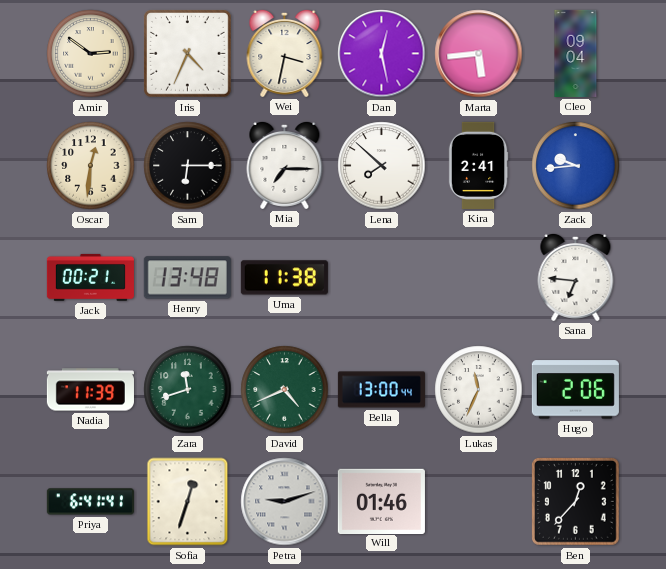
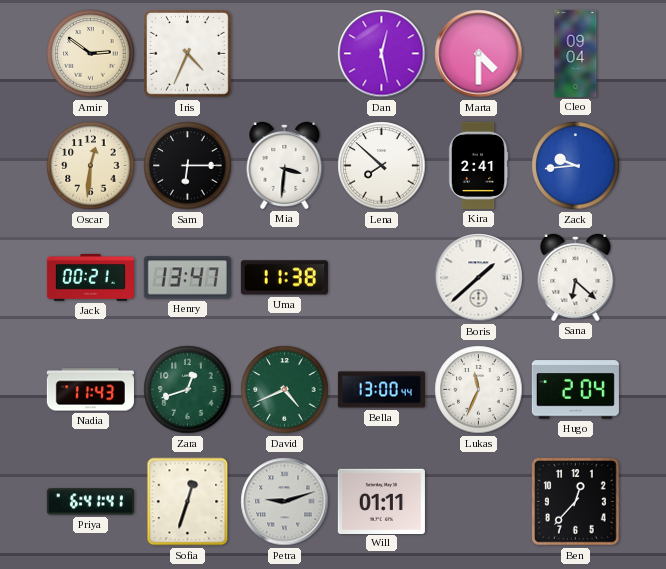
Wei: 3:32 -> none (285, 53)
Marta: 5:44 -> 4:30 (479, 54)
Mia: 7:15 -> 3:31 (285, 165)
Henry: 13:48 -> 13:47 (187, 278)
Boris: none -> 1:38 (479, 278)
Sana: 6:46 -> 6:22 (576, 277)
Nadia: 11:39 -> 11:43 (90, 390)
Zara: 11:42 -> 12:42 (188, 390)
Hugo: 2:06 -> 2:04 (575, 390)
Will: 01:46 -> 01:11 (381, 501)
